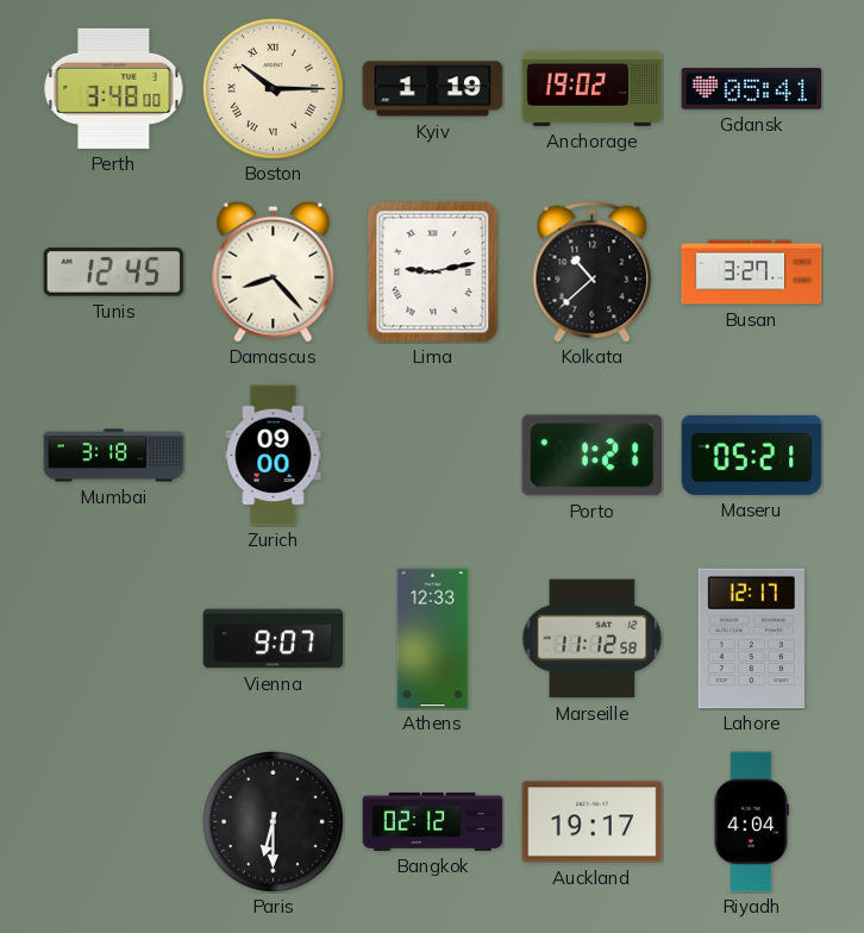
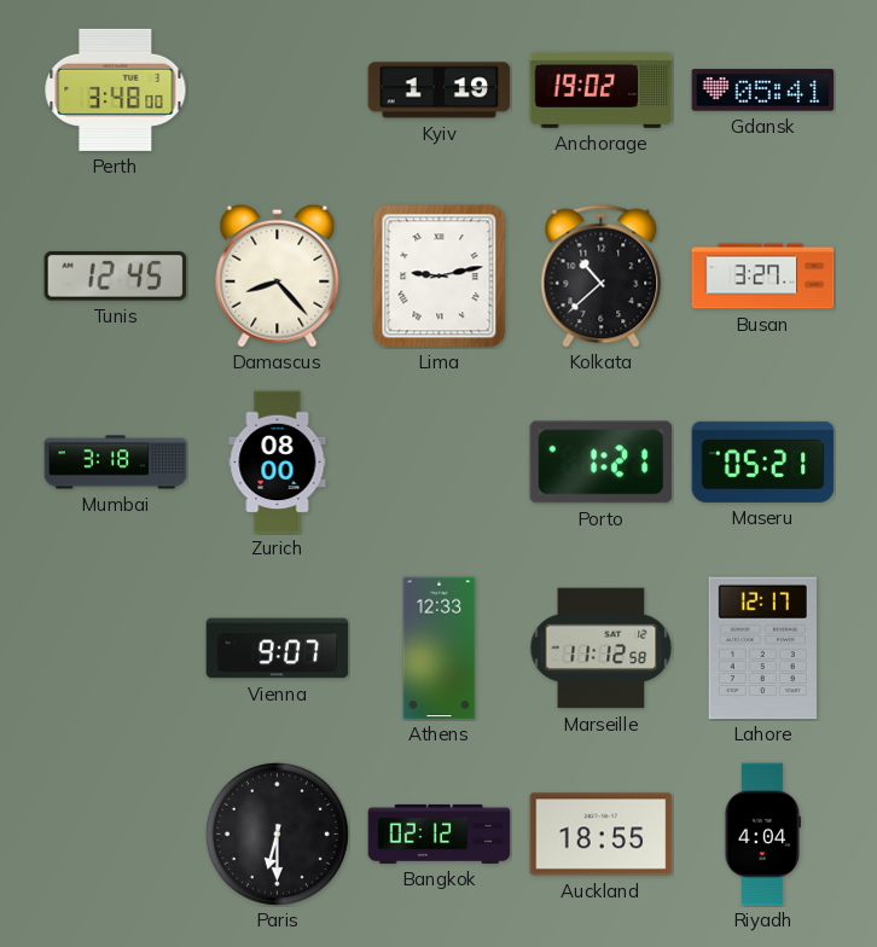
Boston: 10:15 -> none (273, 88)
Zurich: 09:00 -> 08:00 (278, 463)
Auckland: 19:17 -> 18:55 (602, 835)
